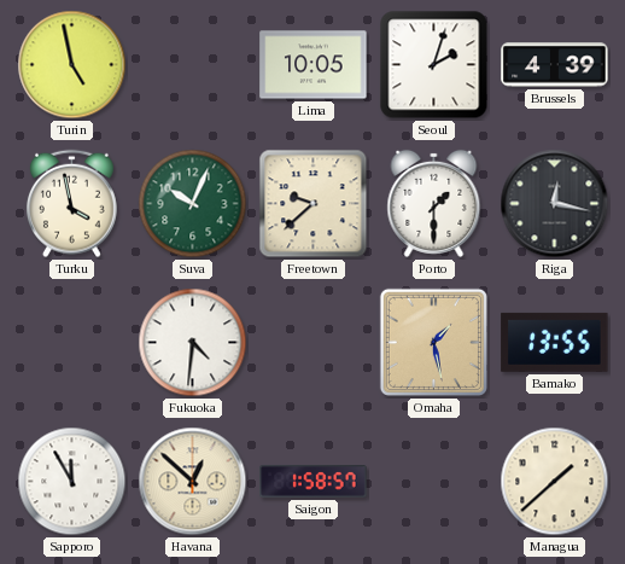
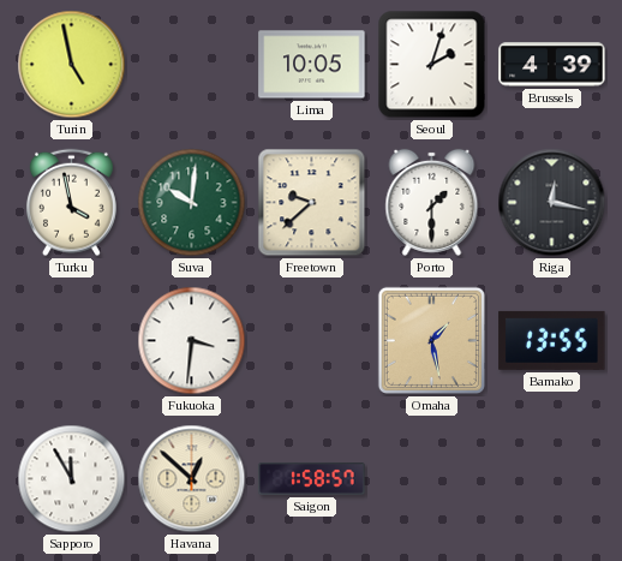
Suva: 10:04 -> 10:01 (192, 203)
Fukuoka: 4:31 -> 3:31 (192, 341)
Managua: 1:38 -> none (555, 482)
